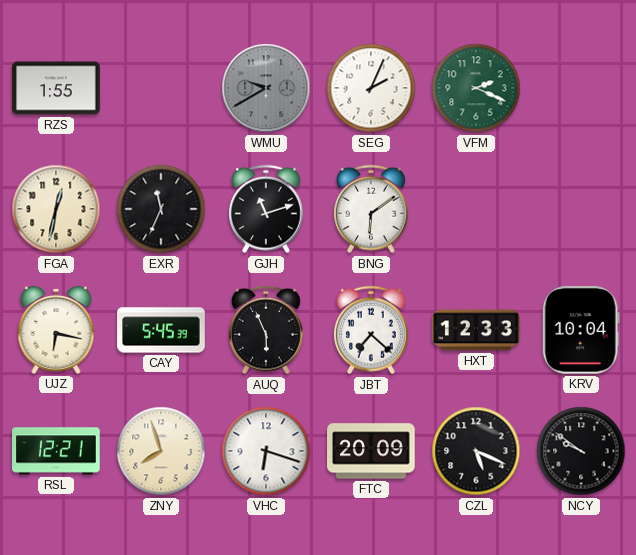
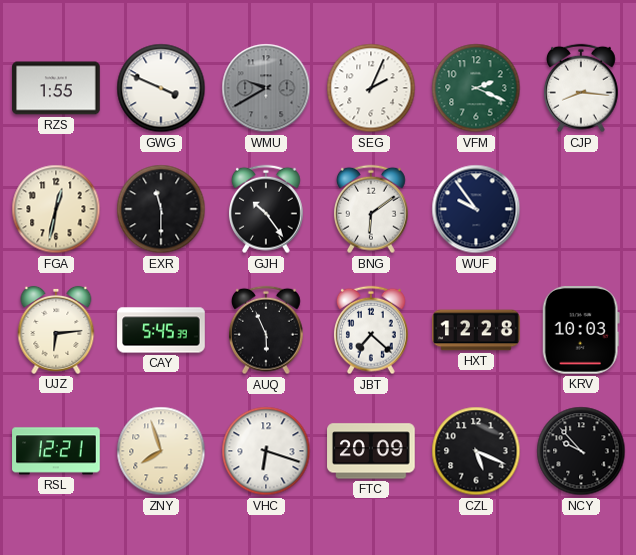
GWG: none -> 3:49 (161, 88)
CJP: none -> 8:16 (581, 88)
EXR: 11:34 -> 11:30 (161, 209)
GJH: 11:12 -> 10:24 (266, 209)
WUF: none -> 9:54 (476, 209)
UJZ: 6:17 -> 6:14 (56, 330)
HXT: 12:33 -> 12:28 (476, 330)
KRV: 10:04 -> 10:03 (581, 331)
NCY: 9:51 -> 9:53 (581, 451)
